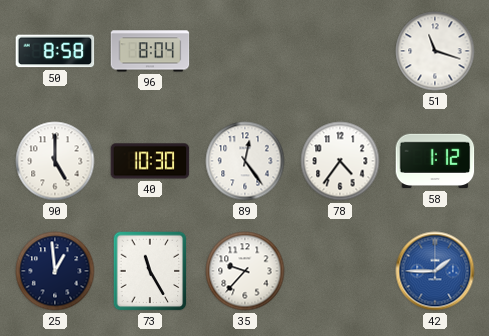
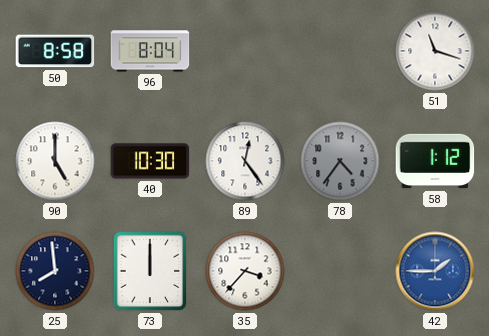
78 dial: white -> grey (340, 161)
25: 12:59 -> 7:59 (55, 271)
73: 11:25 -> 12:00 (150, 271)
35: 9:37 -> 3:37 (245, 271)
